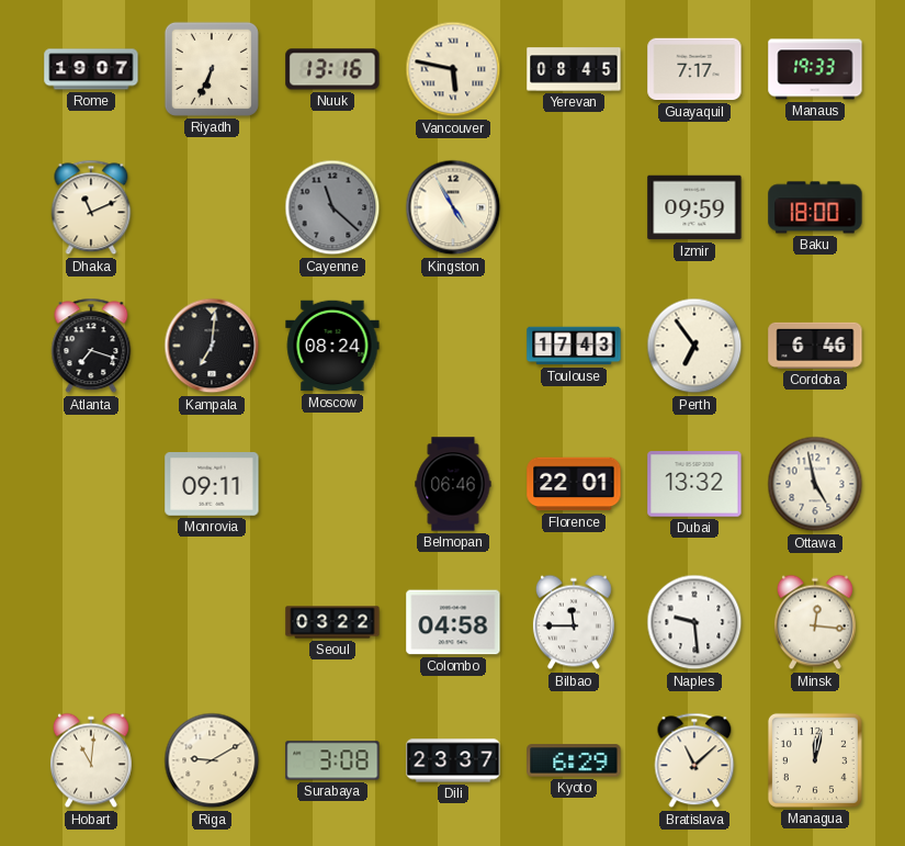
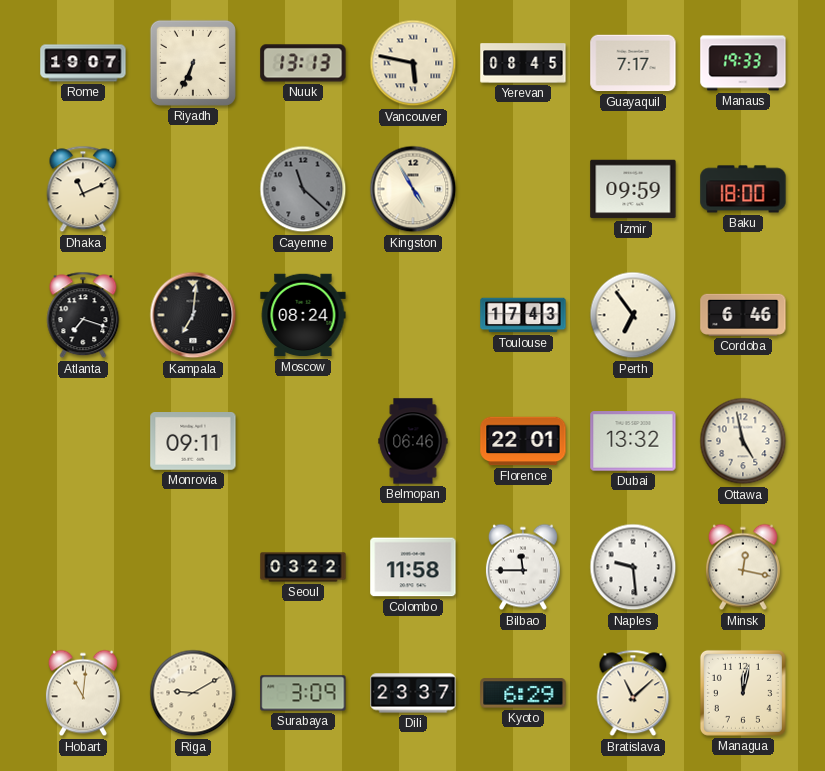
Nuuk: 13:16 -> 13:13 (303, 63)
Colombo: 04:58 -> 11:58 (413, 567)
Minsk: 12:16 -> 12:17 (743, 567)
Surabaya: 3:08 -> 3:09 (303, 693)
